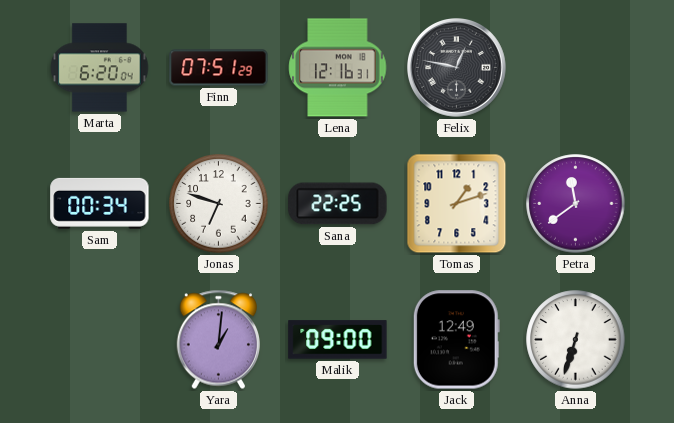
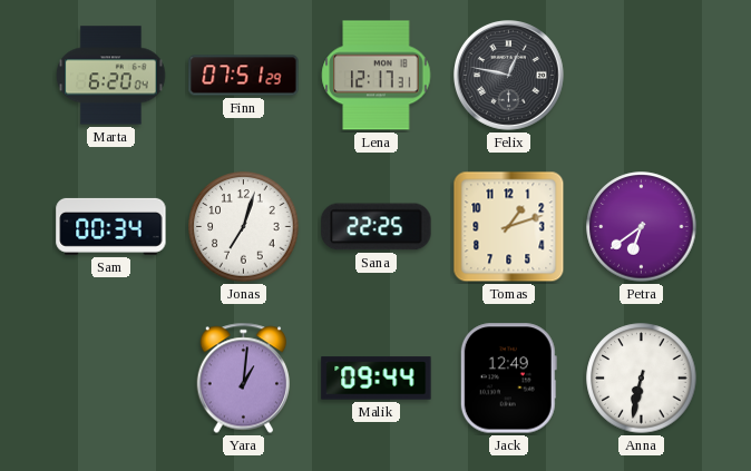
Lena: 12:16 -> 12:17 (377, 76)
Jonas: 6:48 -> 7:03 (244, 227)
Petra: 11:39 -> 6:39 (642, 227)
Malik: 09:00 -> 09:44 (377, 379)
Anna: 6:33 -> 6:32 (642, 379)
